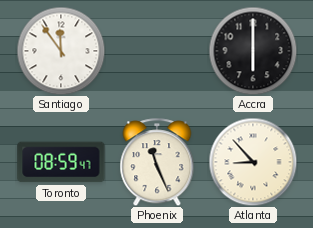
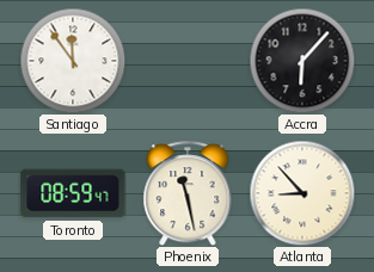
Accra: 6:00 -> 6:07 (302, 61)
Phoenix: 11:26 -> 11:28 (188, 193)
